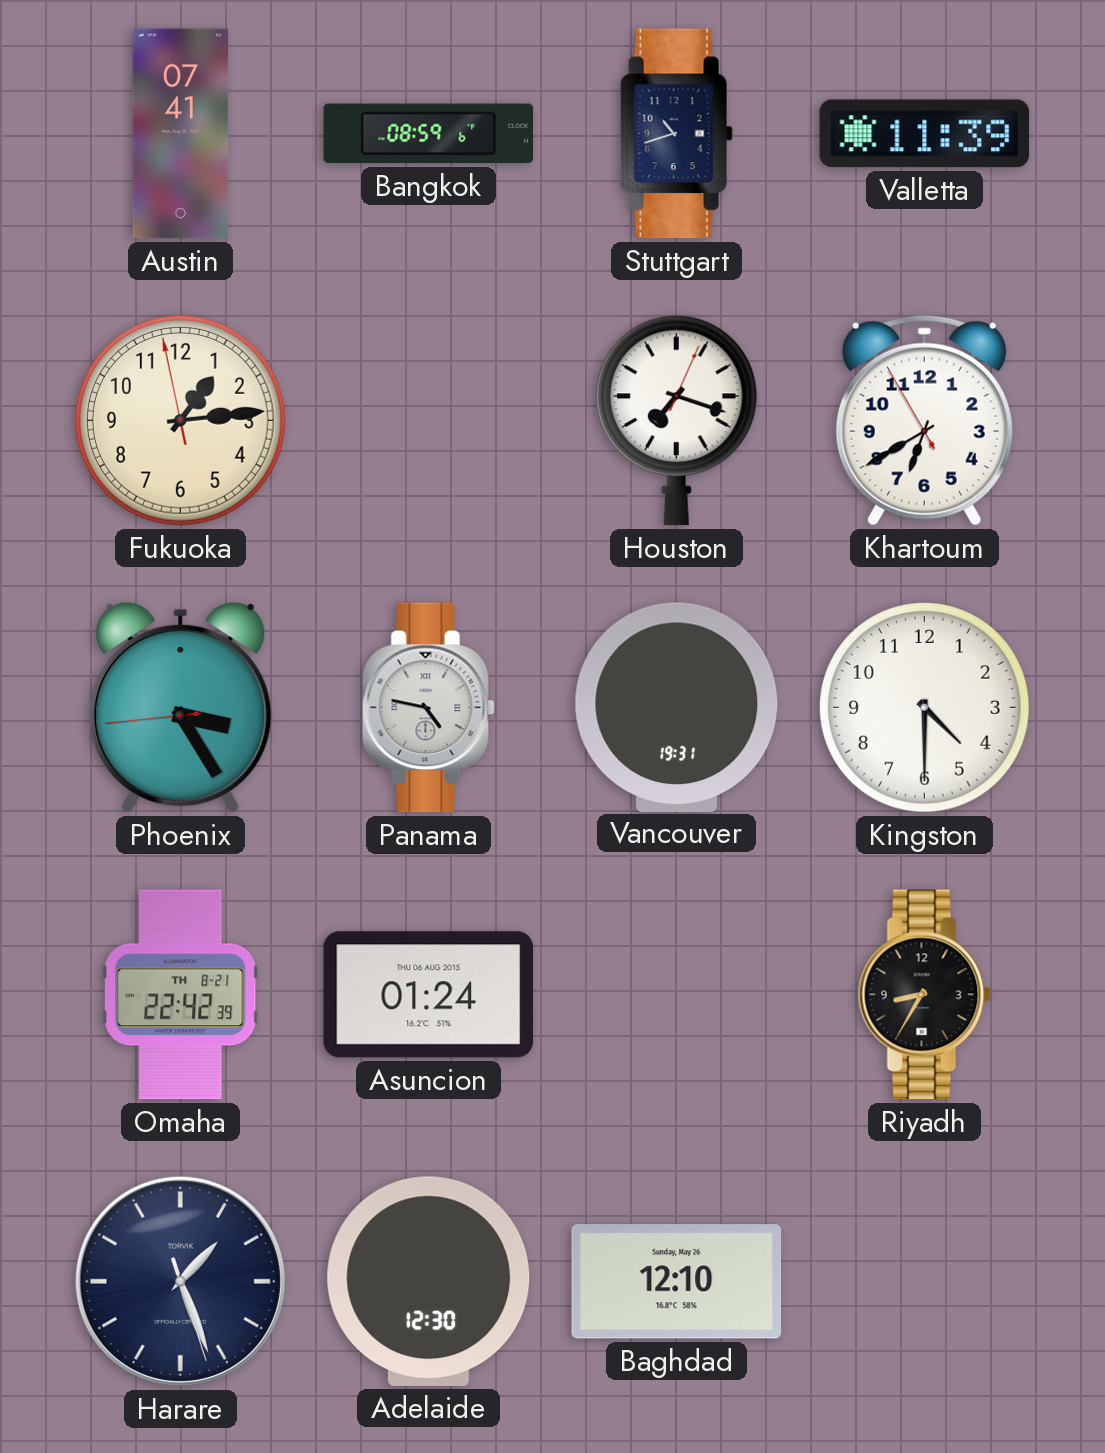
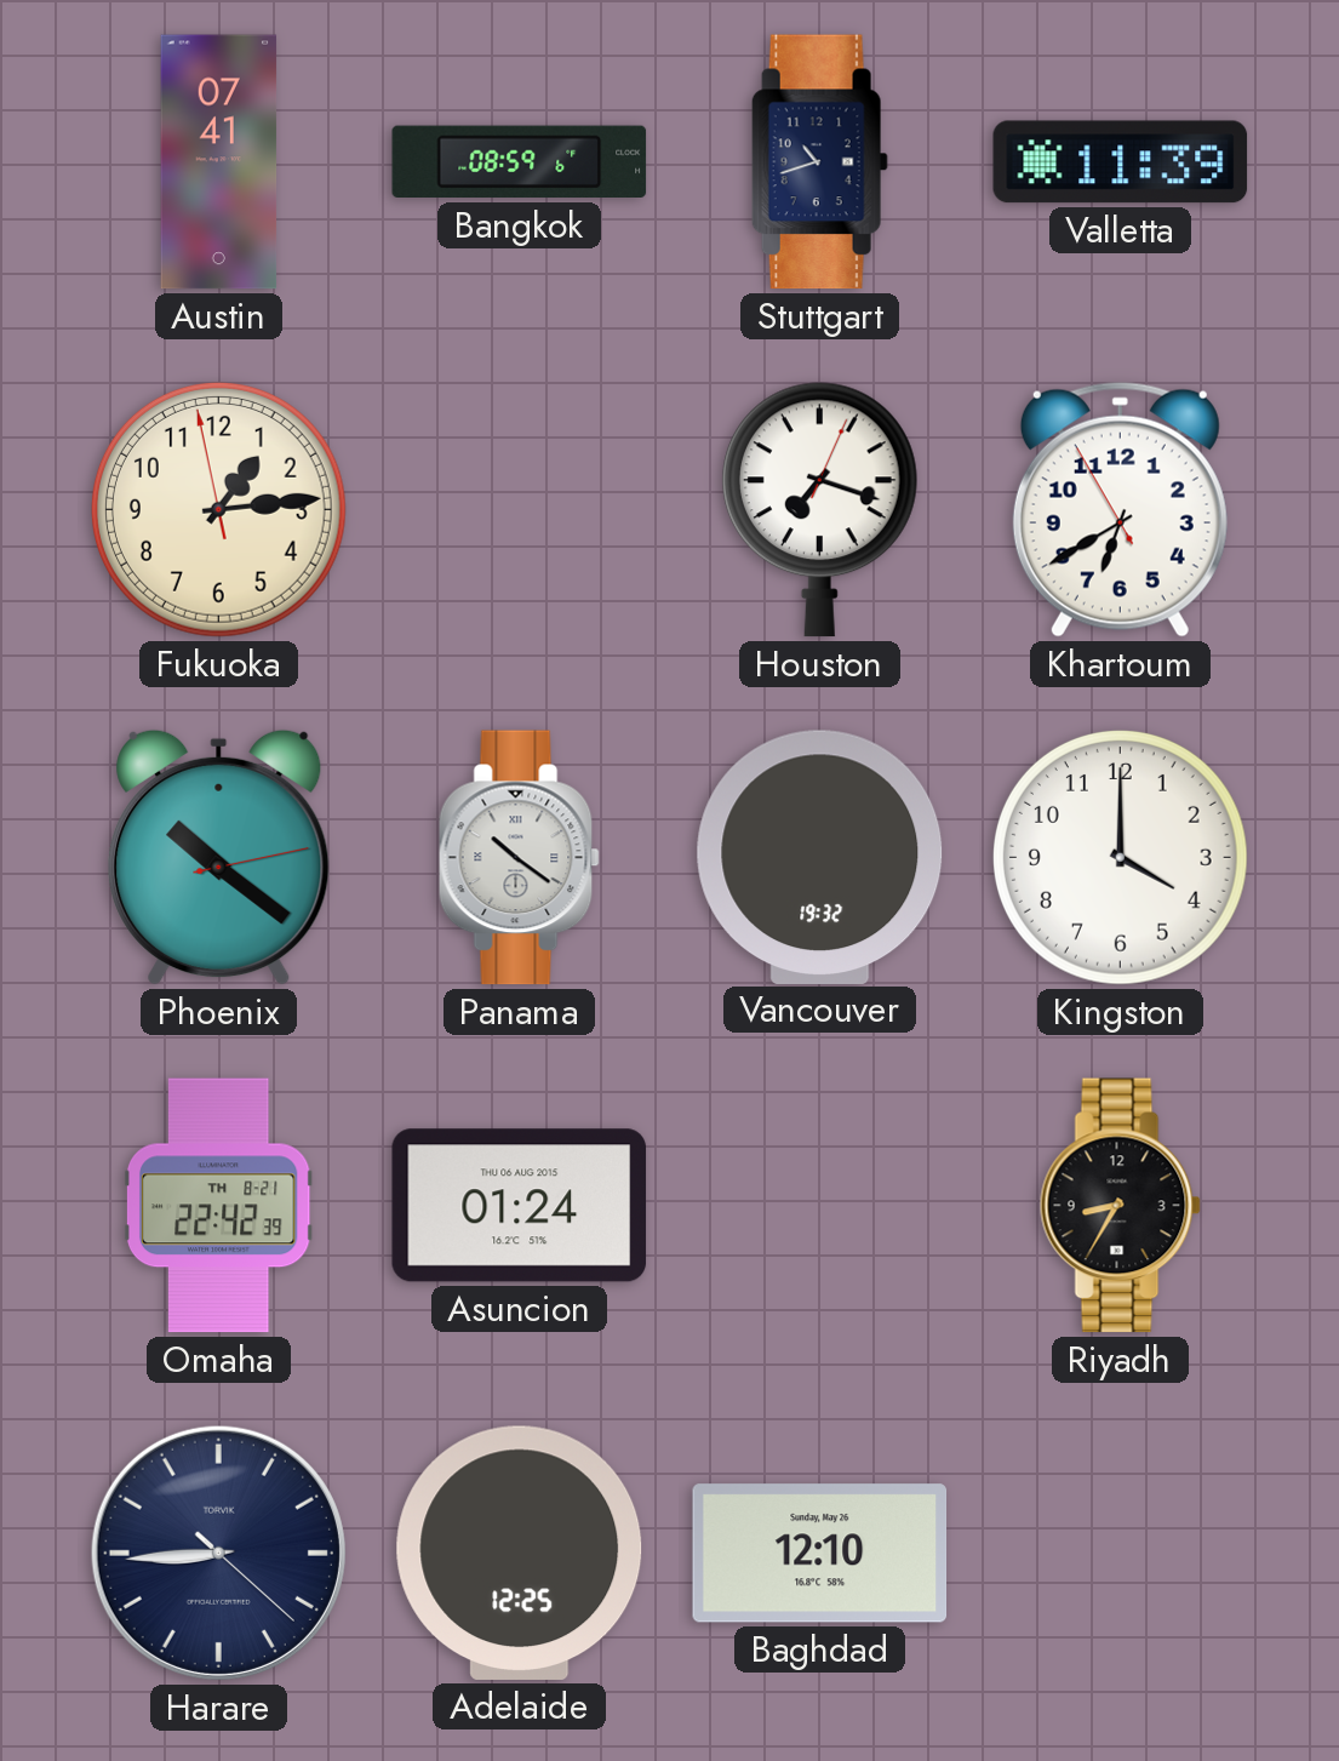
Phoenix: 3:24 -> 10:21 (219, 857)
Panama: 4:47 -> 10:21 (519, 858)
Vancouver: 19:31 -> 19:32 (820, 857)
Kingston: 4:30 -> 4:00 (1120, 857)
Harare: 1:26 -> 8:44 (218, 1553)
Adelaide: 12:30 -> 12:25 (520, 1553)
